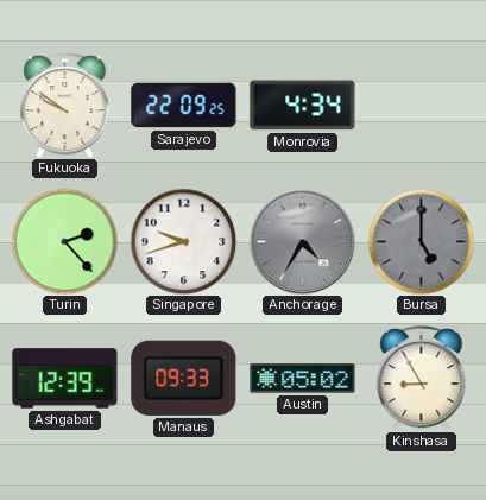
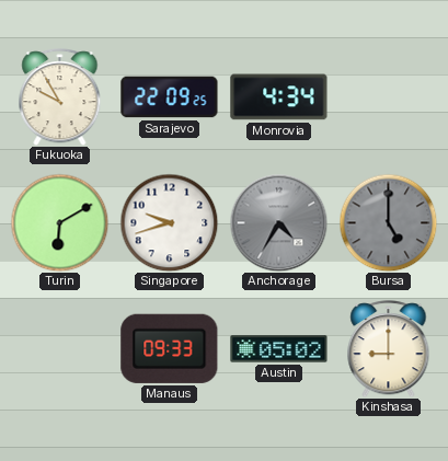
Fukuoka: 9:51 -> 9:55 (60, 97)
Turin: 2:23 -> 6:10 (59, 222)
Ashgabat: 12:39 -> none (65, 379)
Kinshasa: 8:55 -> 9:00 (389, 349)
